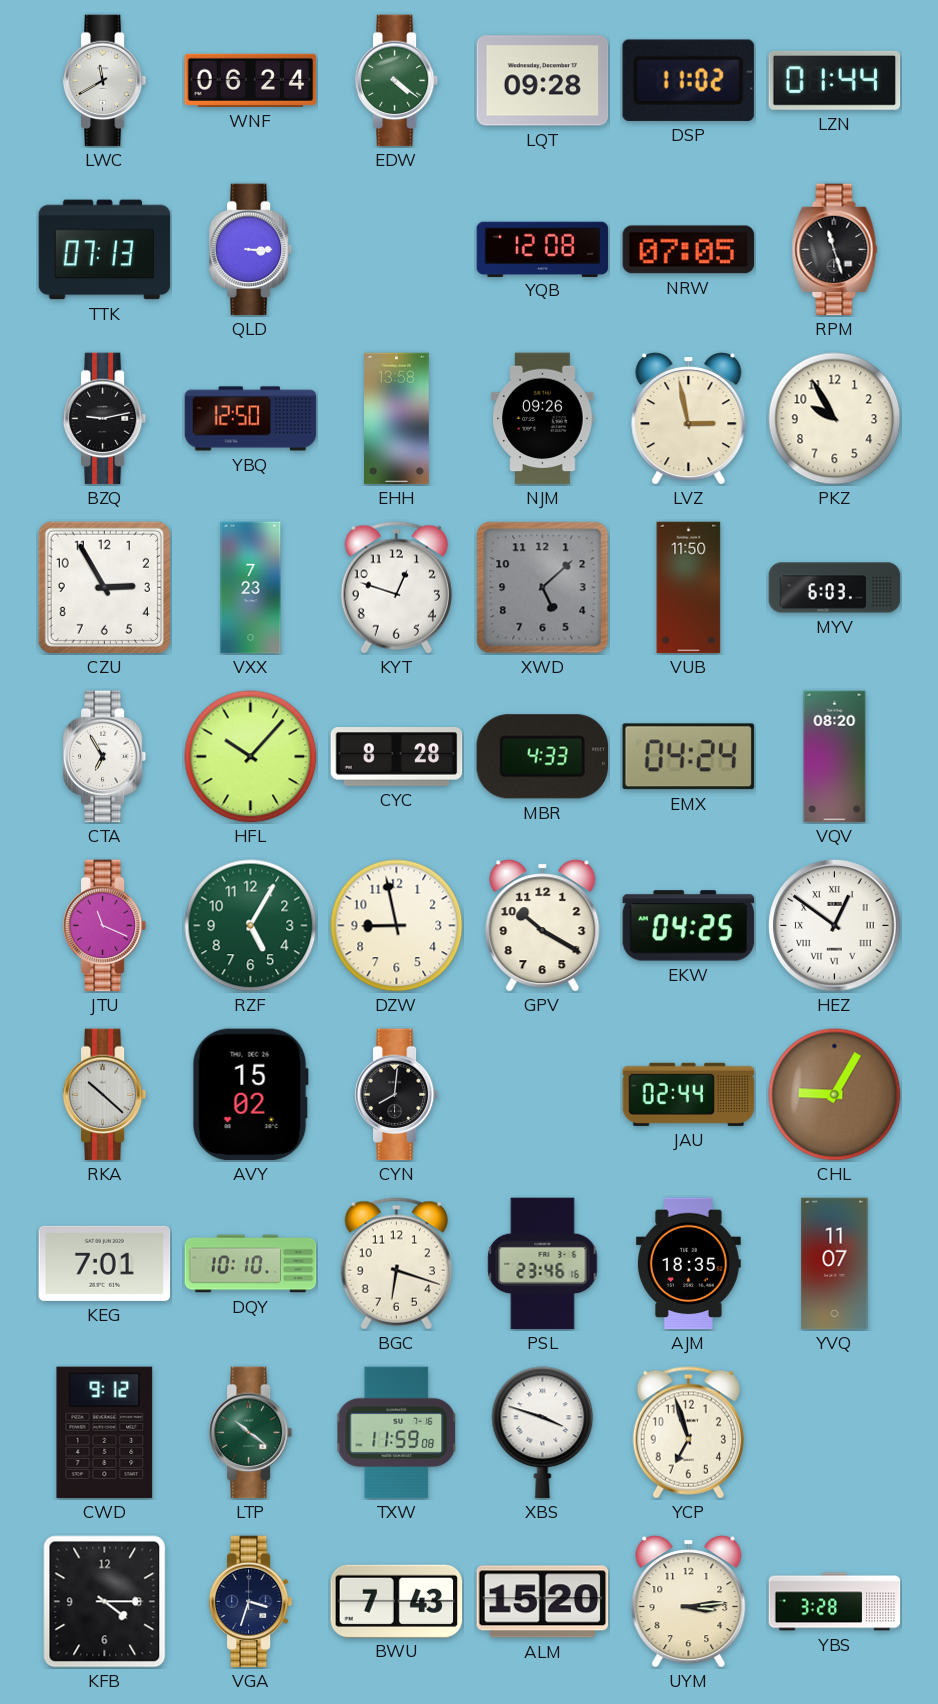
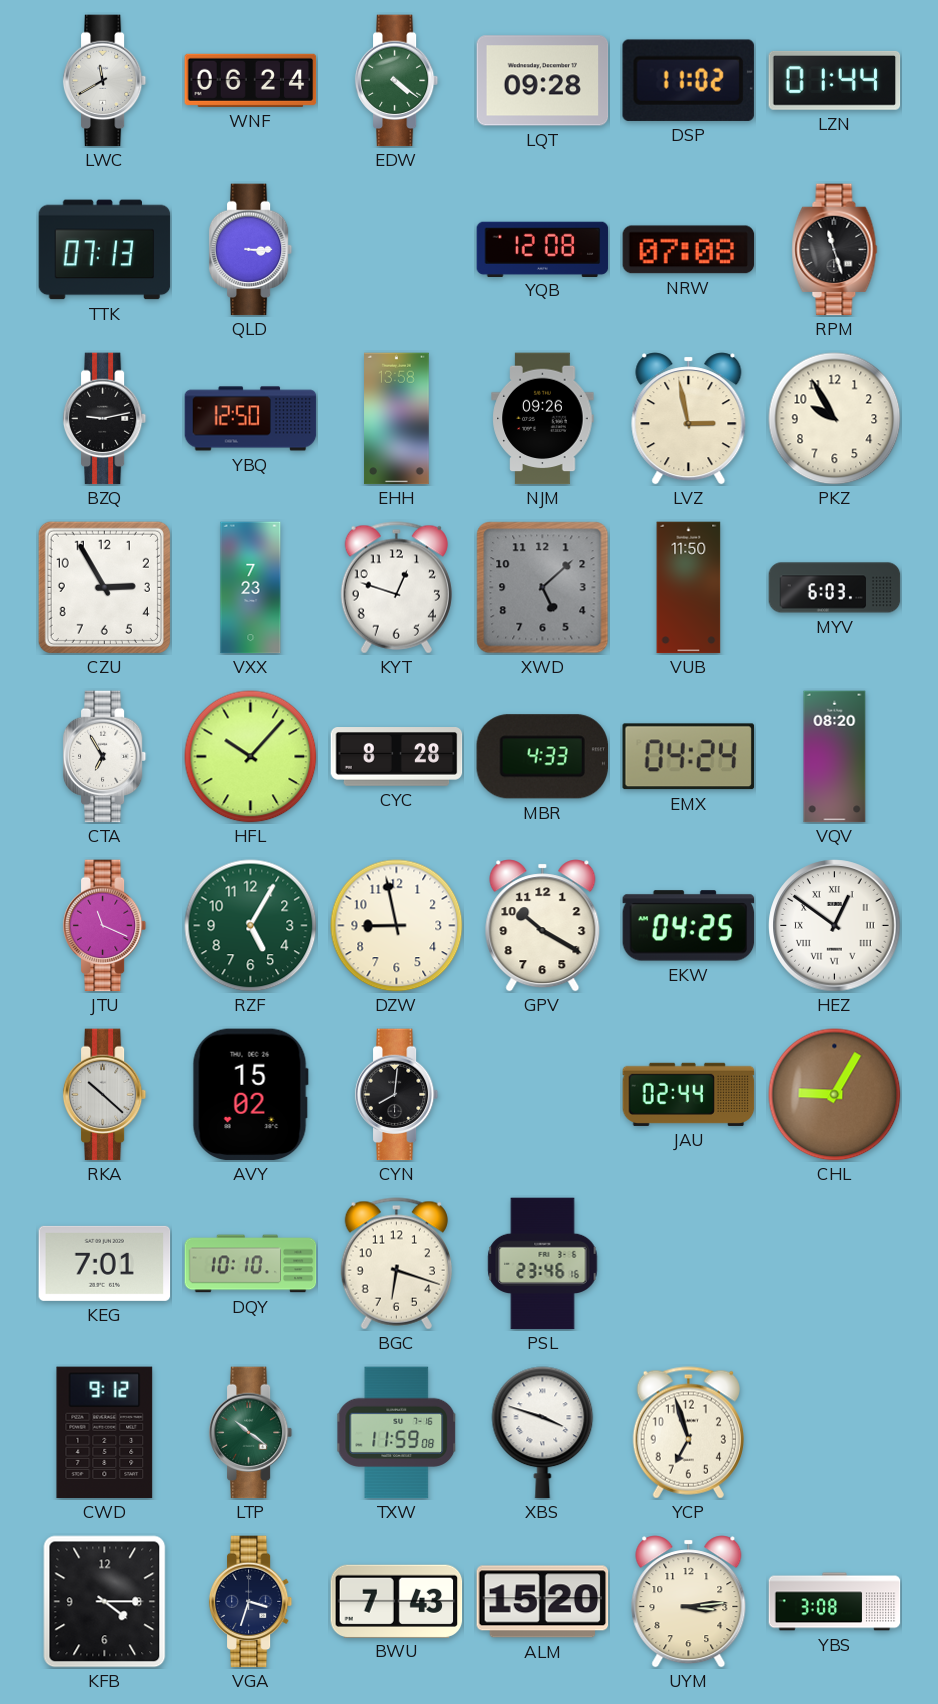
NRW: 07:05 -> 07:08 (689, 250)
AJM: 18:35 -> none (688, 1264)
YVQ: 11:07 -> none (835, 1264)
YBS: 3:28 -> 3:08 (835, 1602)
